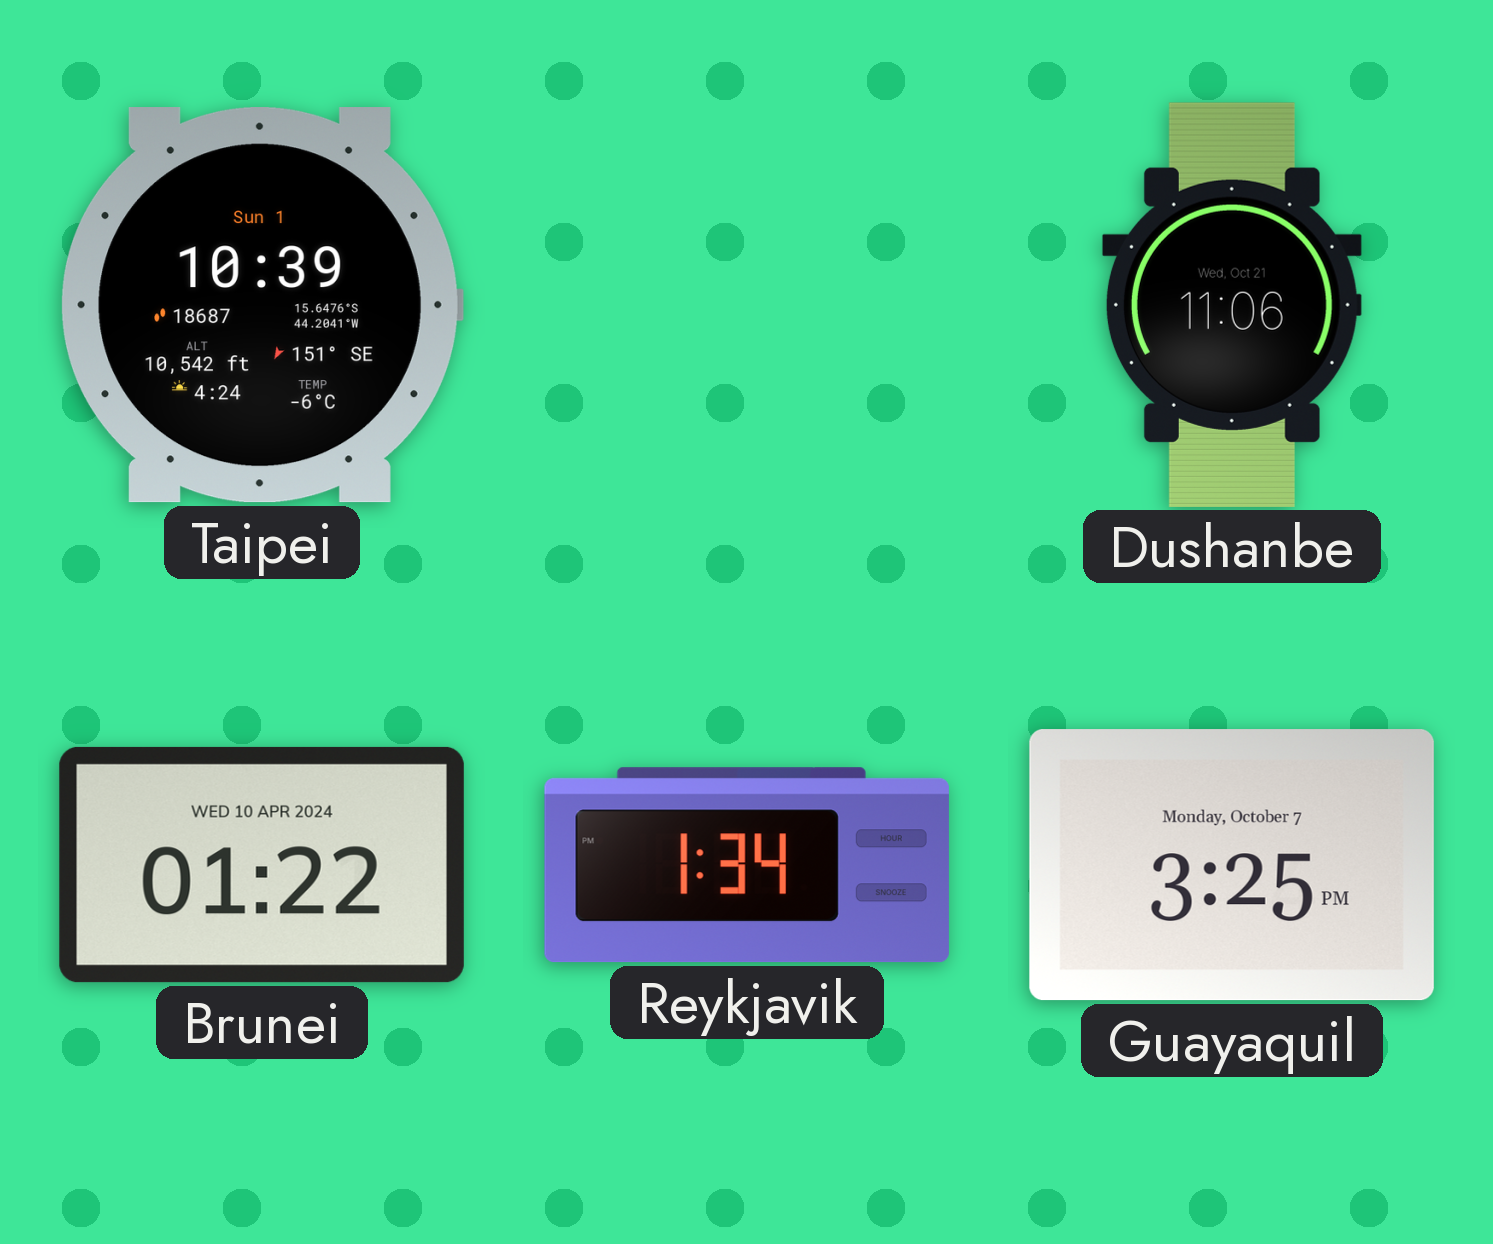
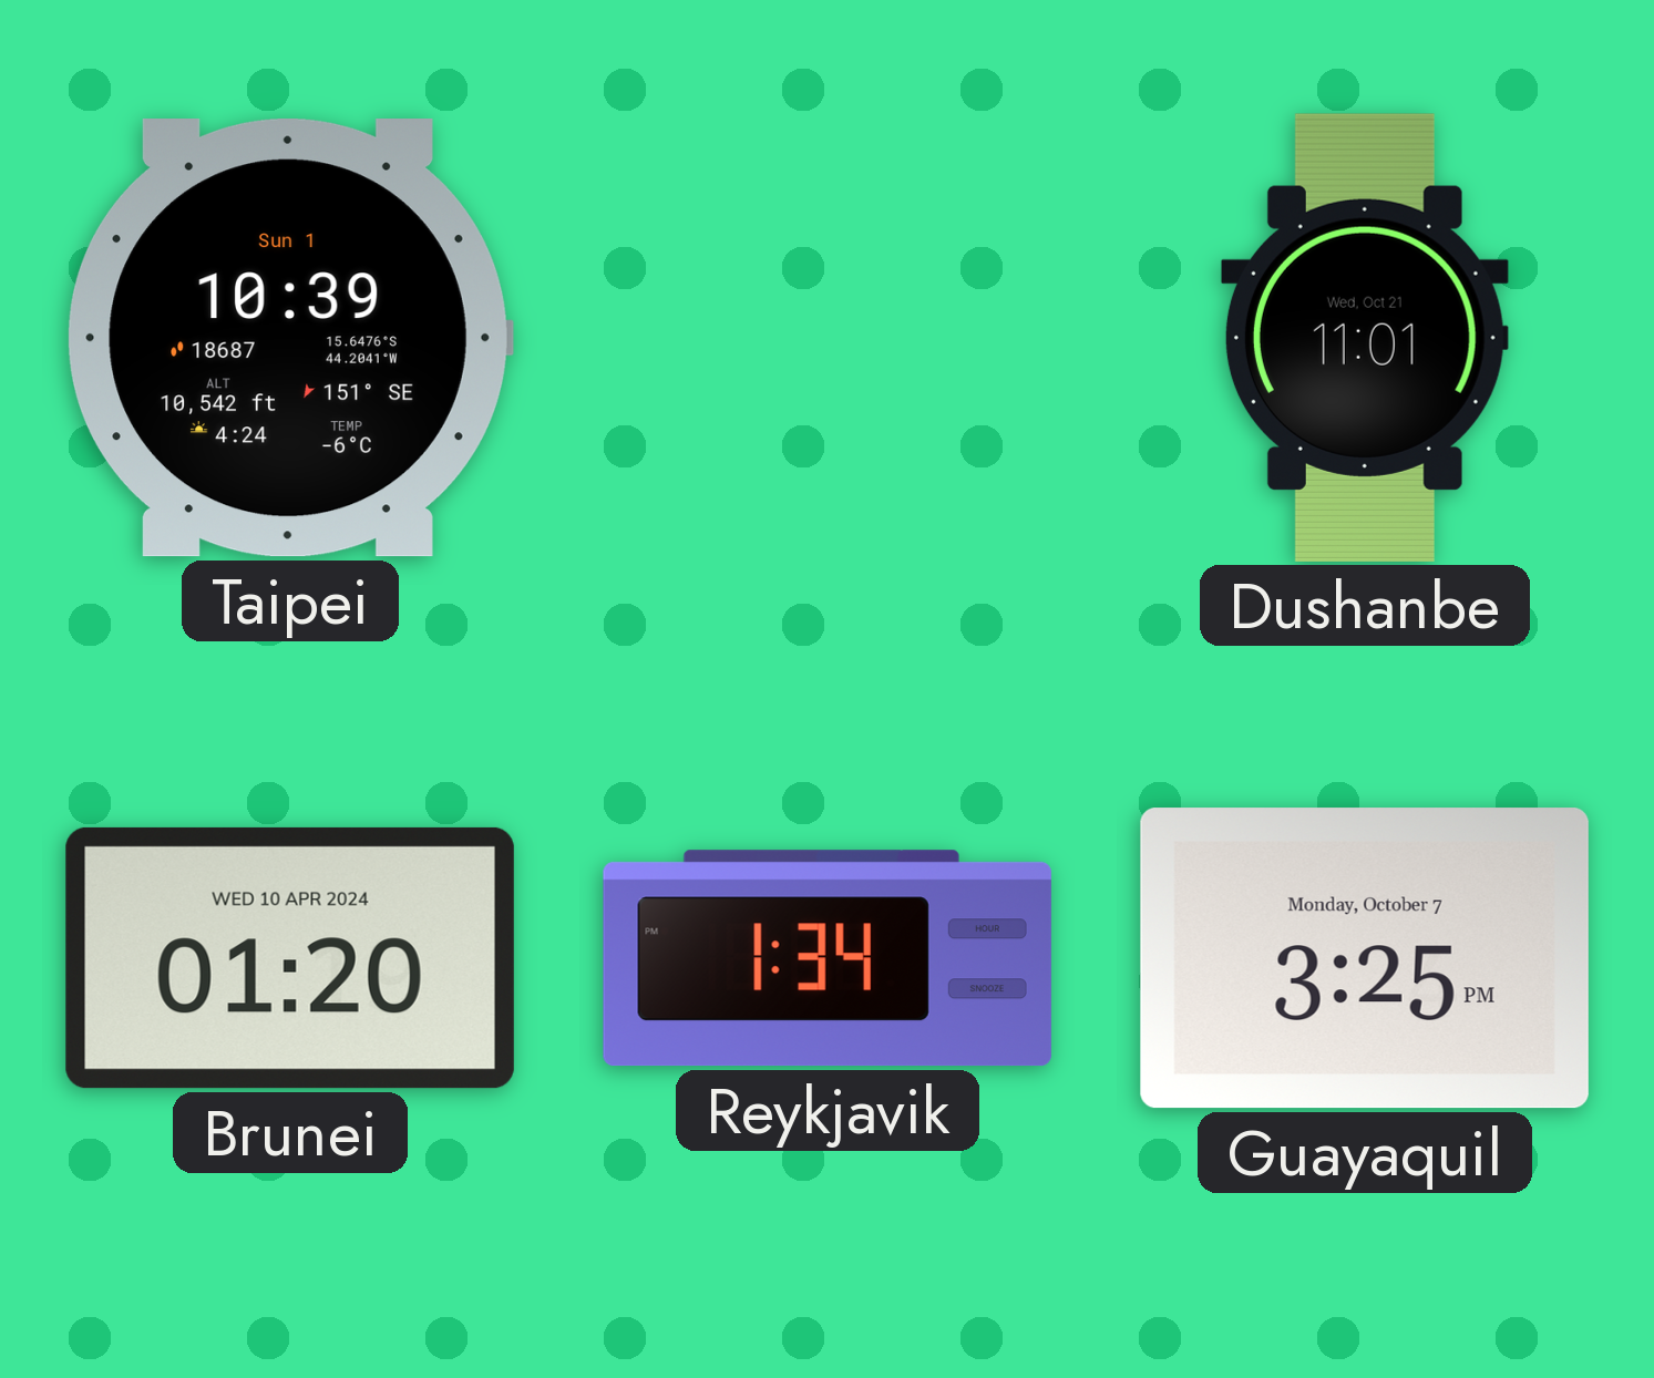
Dushanbe: 11:06 -> 11:01 (1365, 338)
Brunei: 01:22 -> 01:20 (290, 958)
